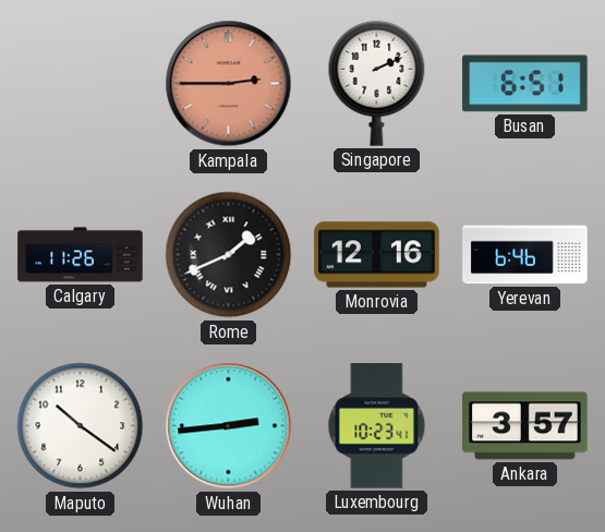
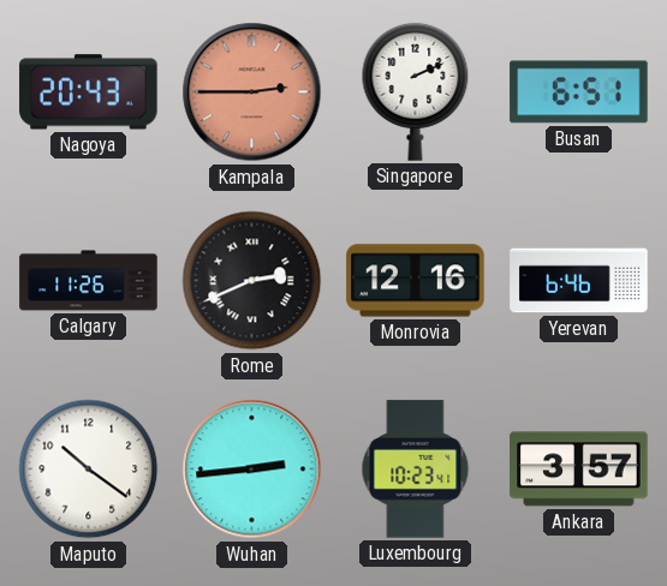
Nagoya: none -> 20:43 (89, 92)
Rome: 1:41 -> 2:41 (252, 281)
